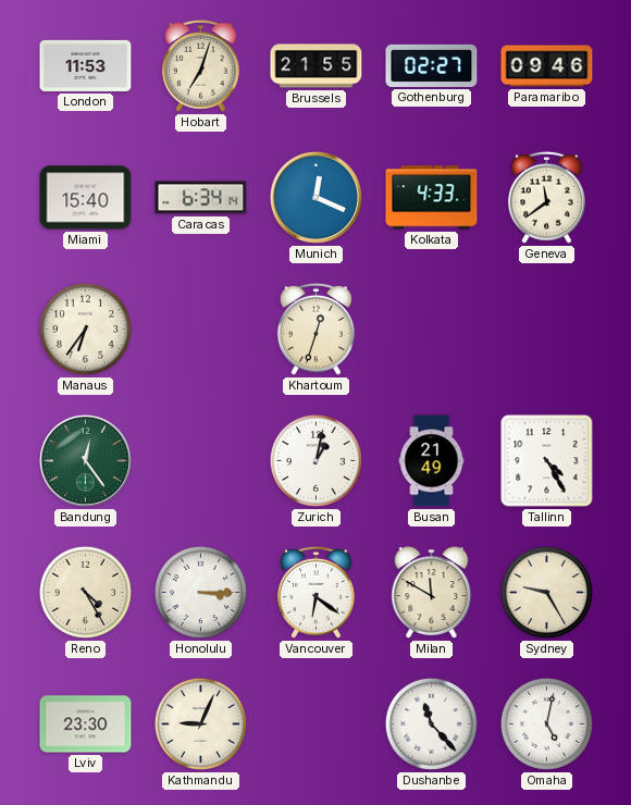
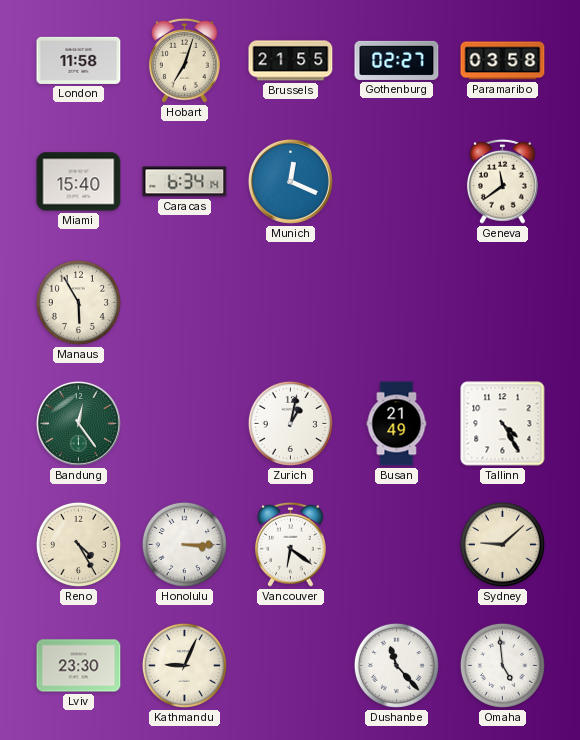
London: 11:53 -> 11:58 (79, 60)
Paramaribo: 09:46 -> 03:58 (503, 61)
Kolkata: 4:33 -> none (432, 198)
Manaus: 6:36 -> 5:55 (78, 302)
Khartoum: 12:33 -> none (315, 329)
Milan: 11:50 -> none (432, 593)
Sydney: 9:25 -> 9:08 (502, 544)
Omaha: 5:02 -> 4:59 (502, 665)
